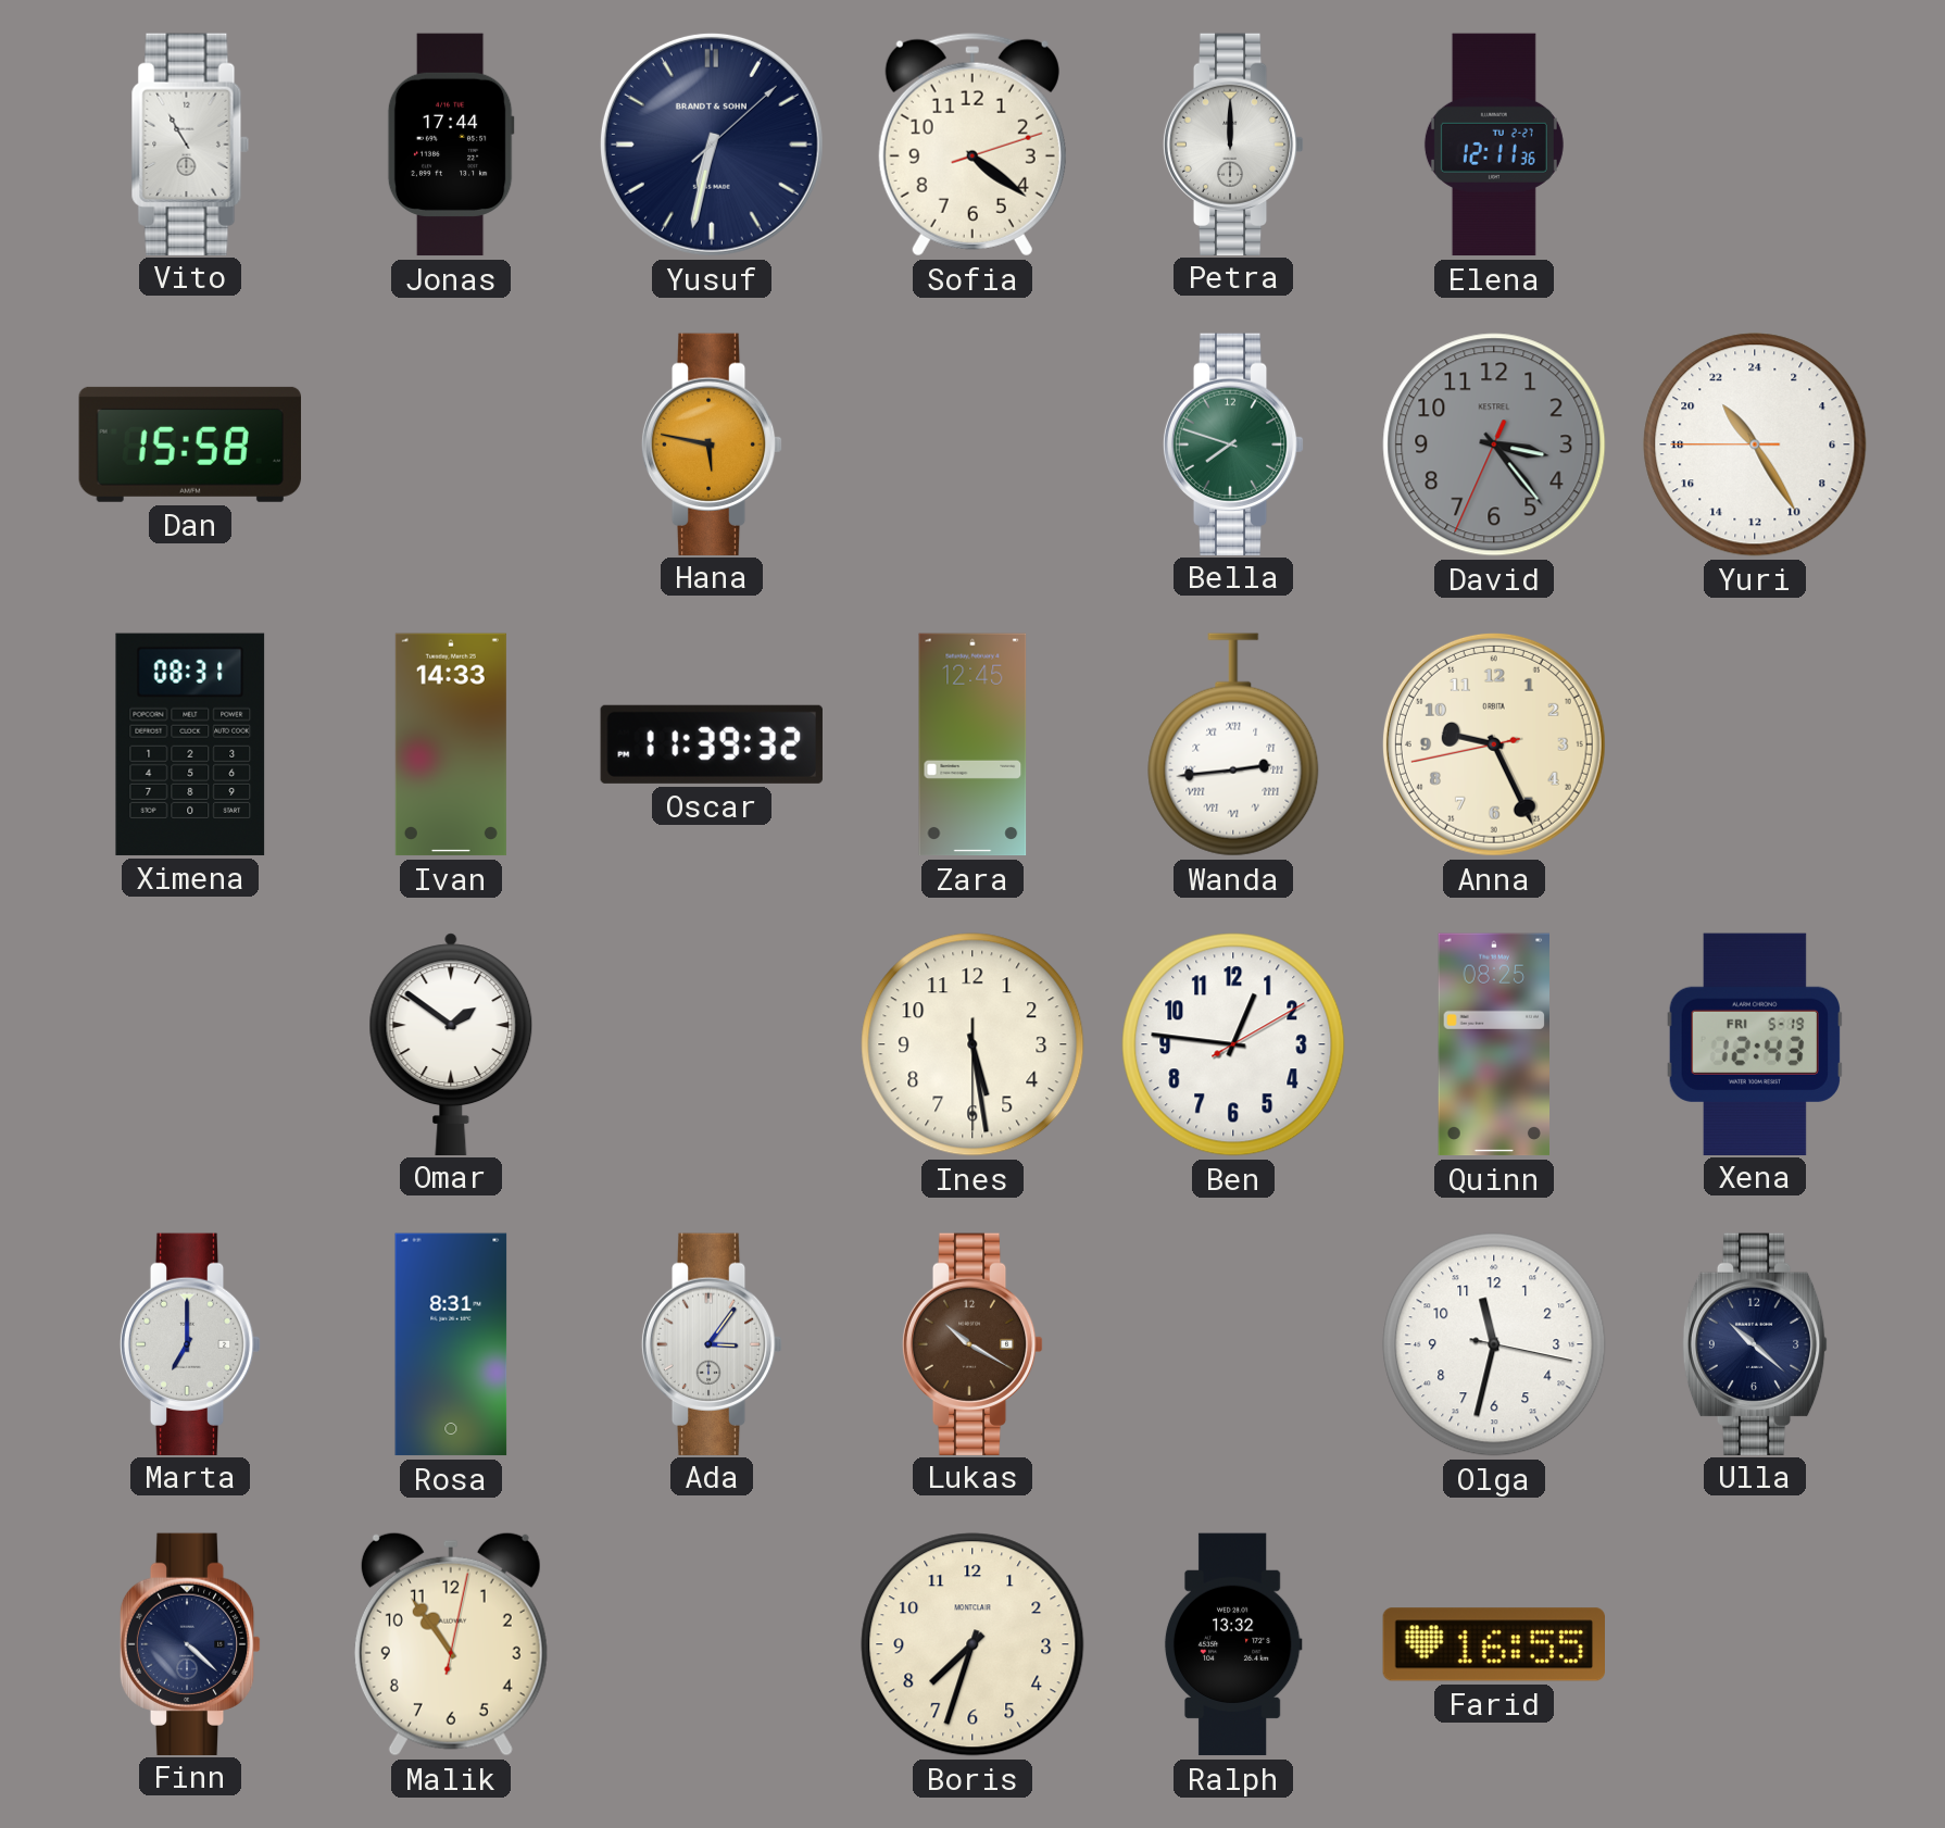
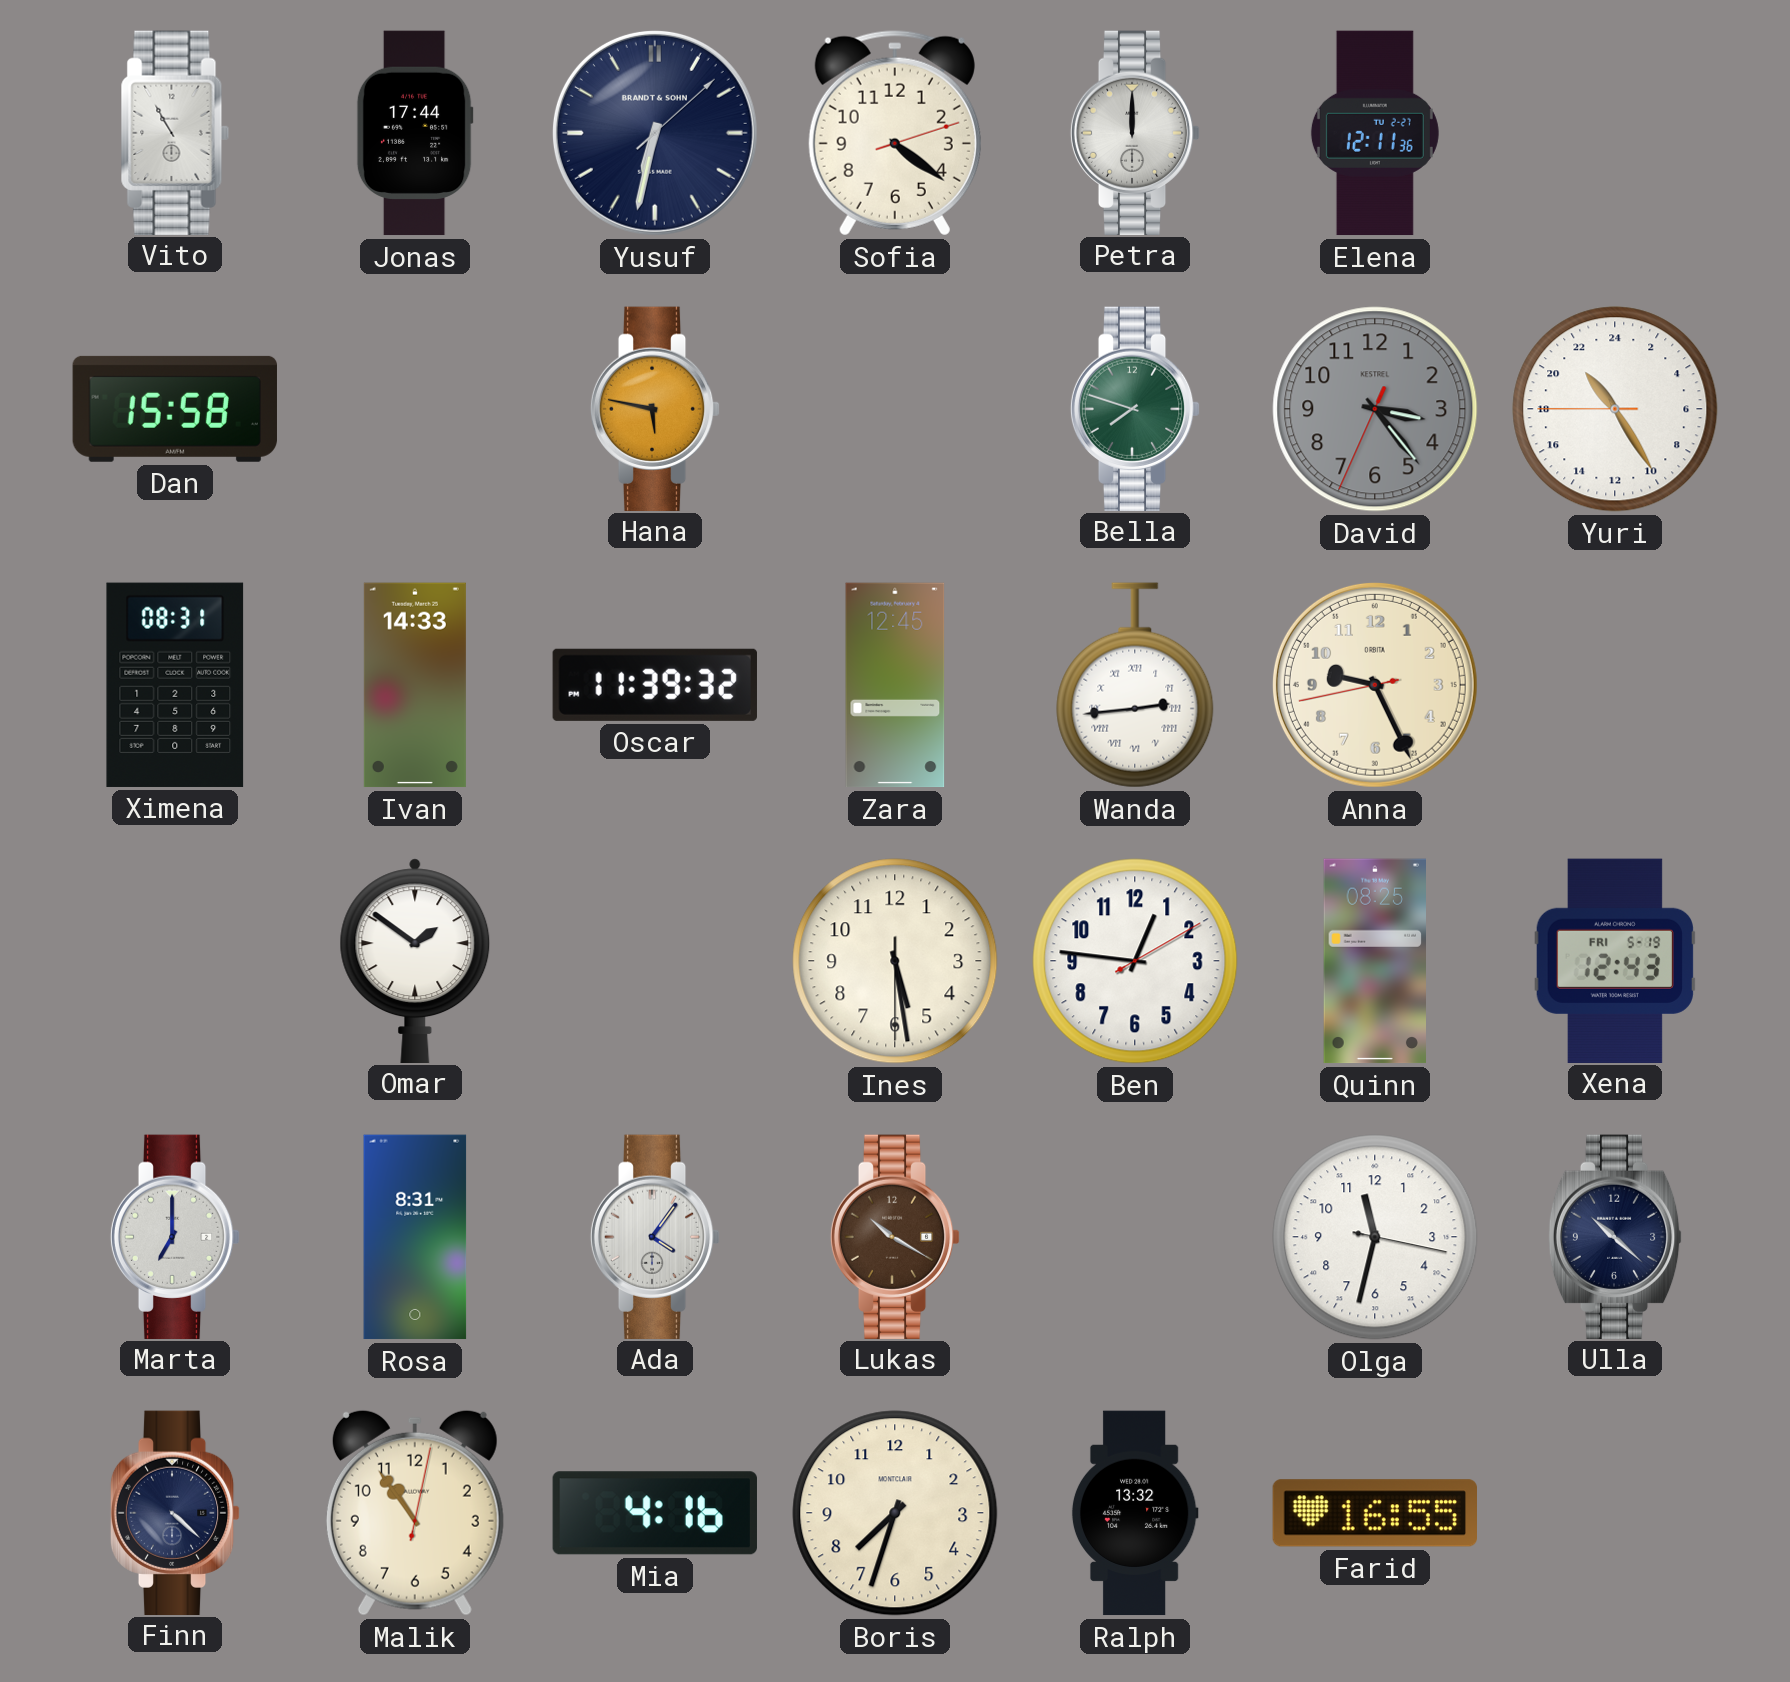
Ada: 3:06 -> 4:06 (655, 1236)
Mia: none -> 4:16 (655, 1513)
